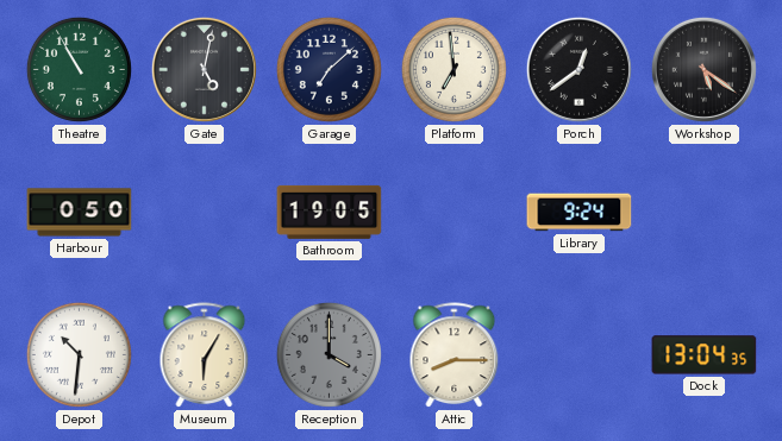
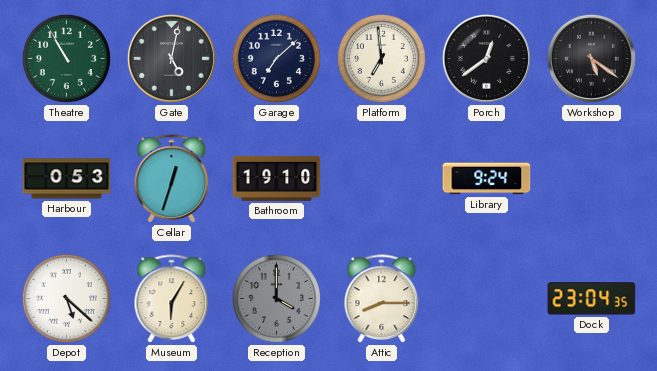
Harbour: 0:50 -> 0:53 (67, 179)
Cellar: none -> 12:33 (172, 179)
Bathroom: 19:05 -> 19:10 (277, 178)
Depot: 10:31 -> 5:22 (66, 298)
Dock: 13:04 -> 23:04 (592, 299)
